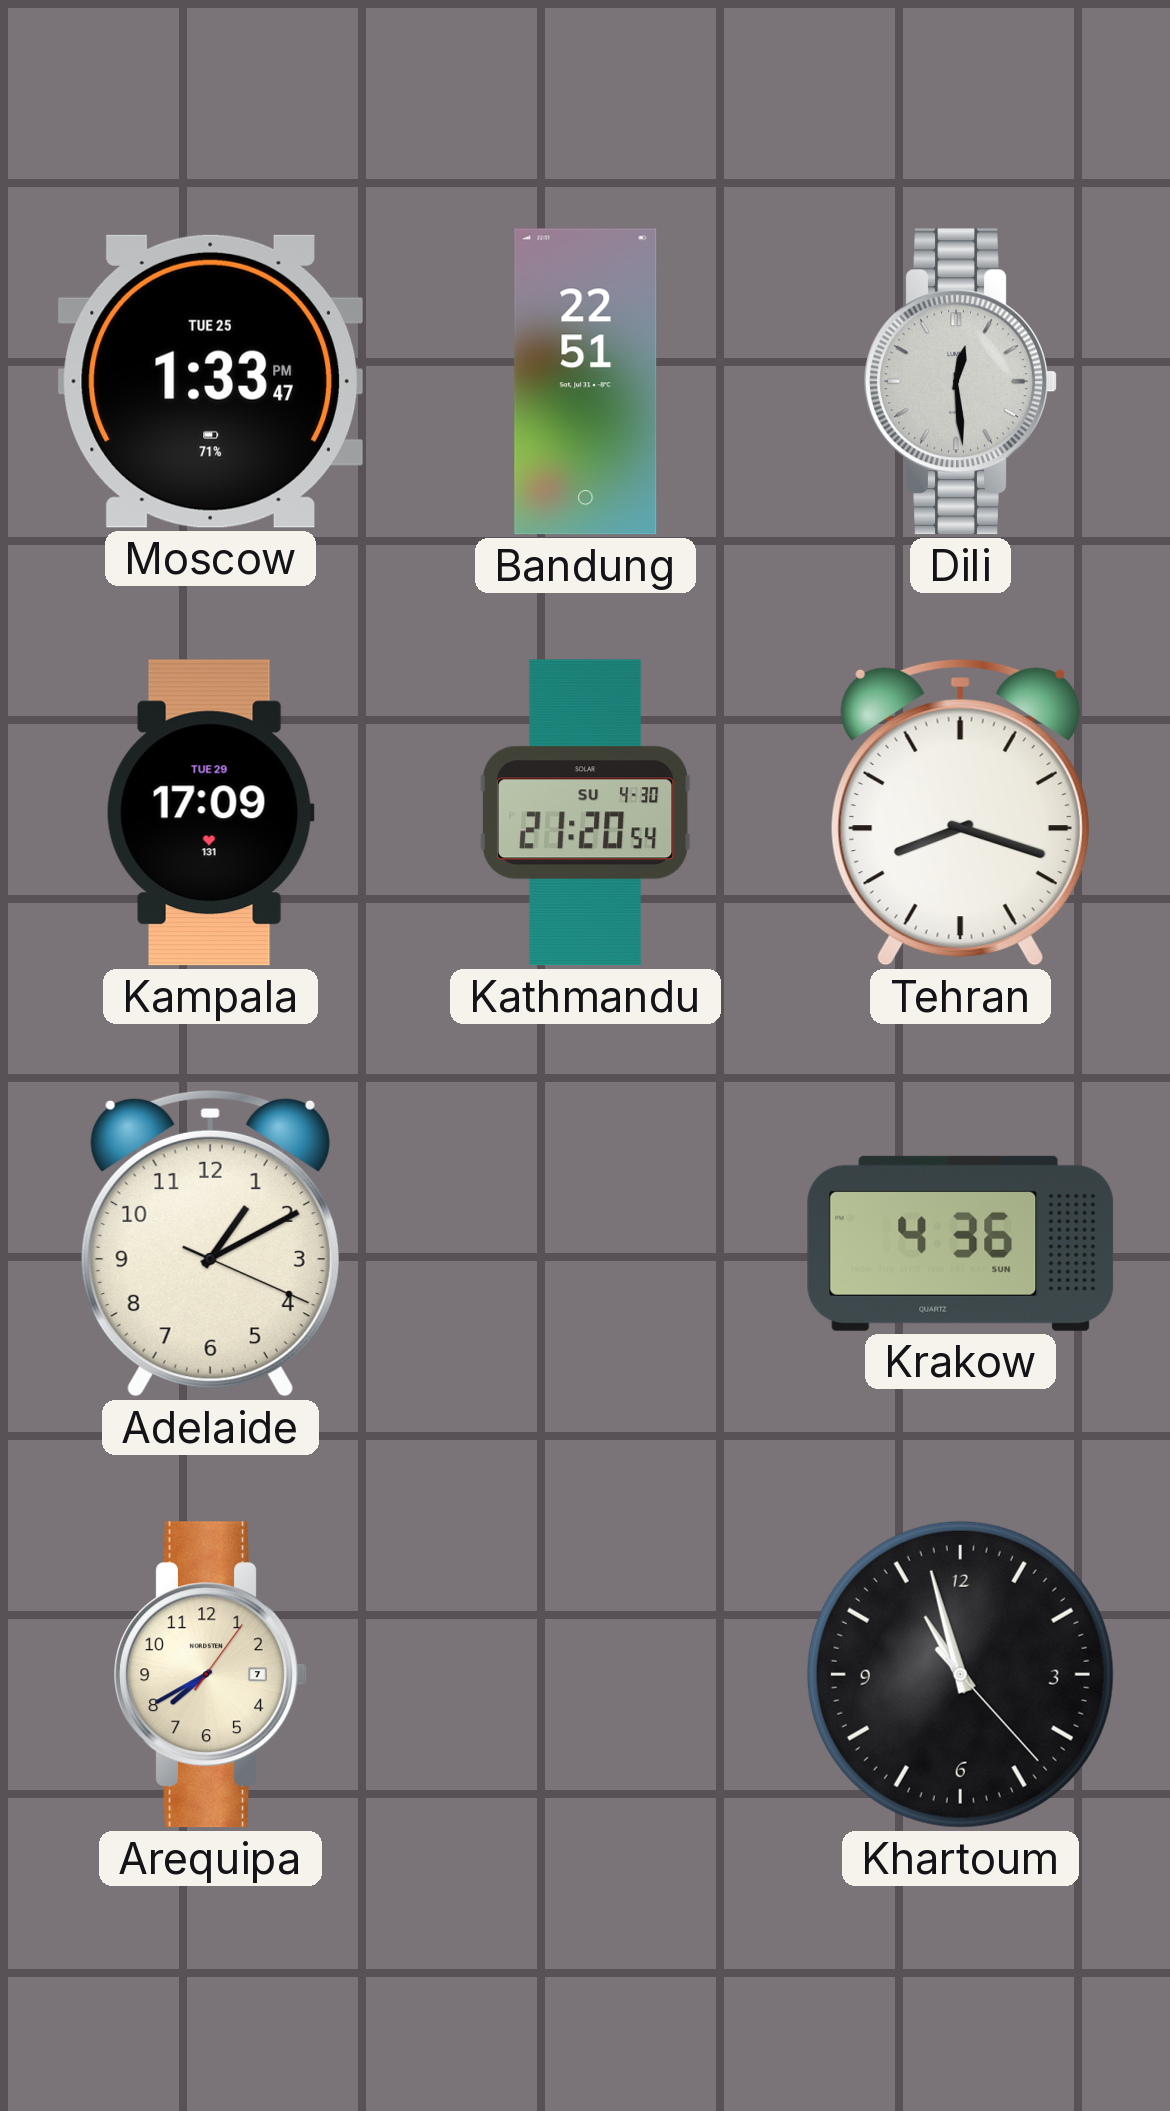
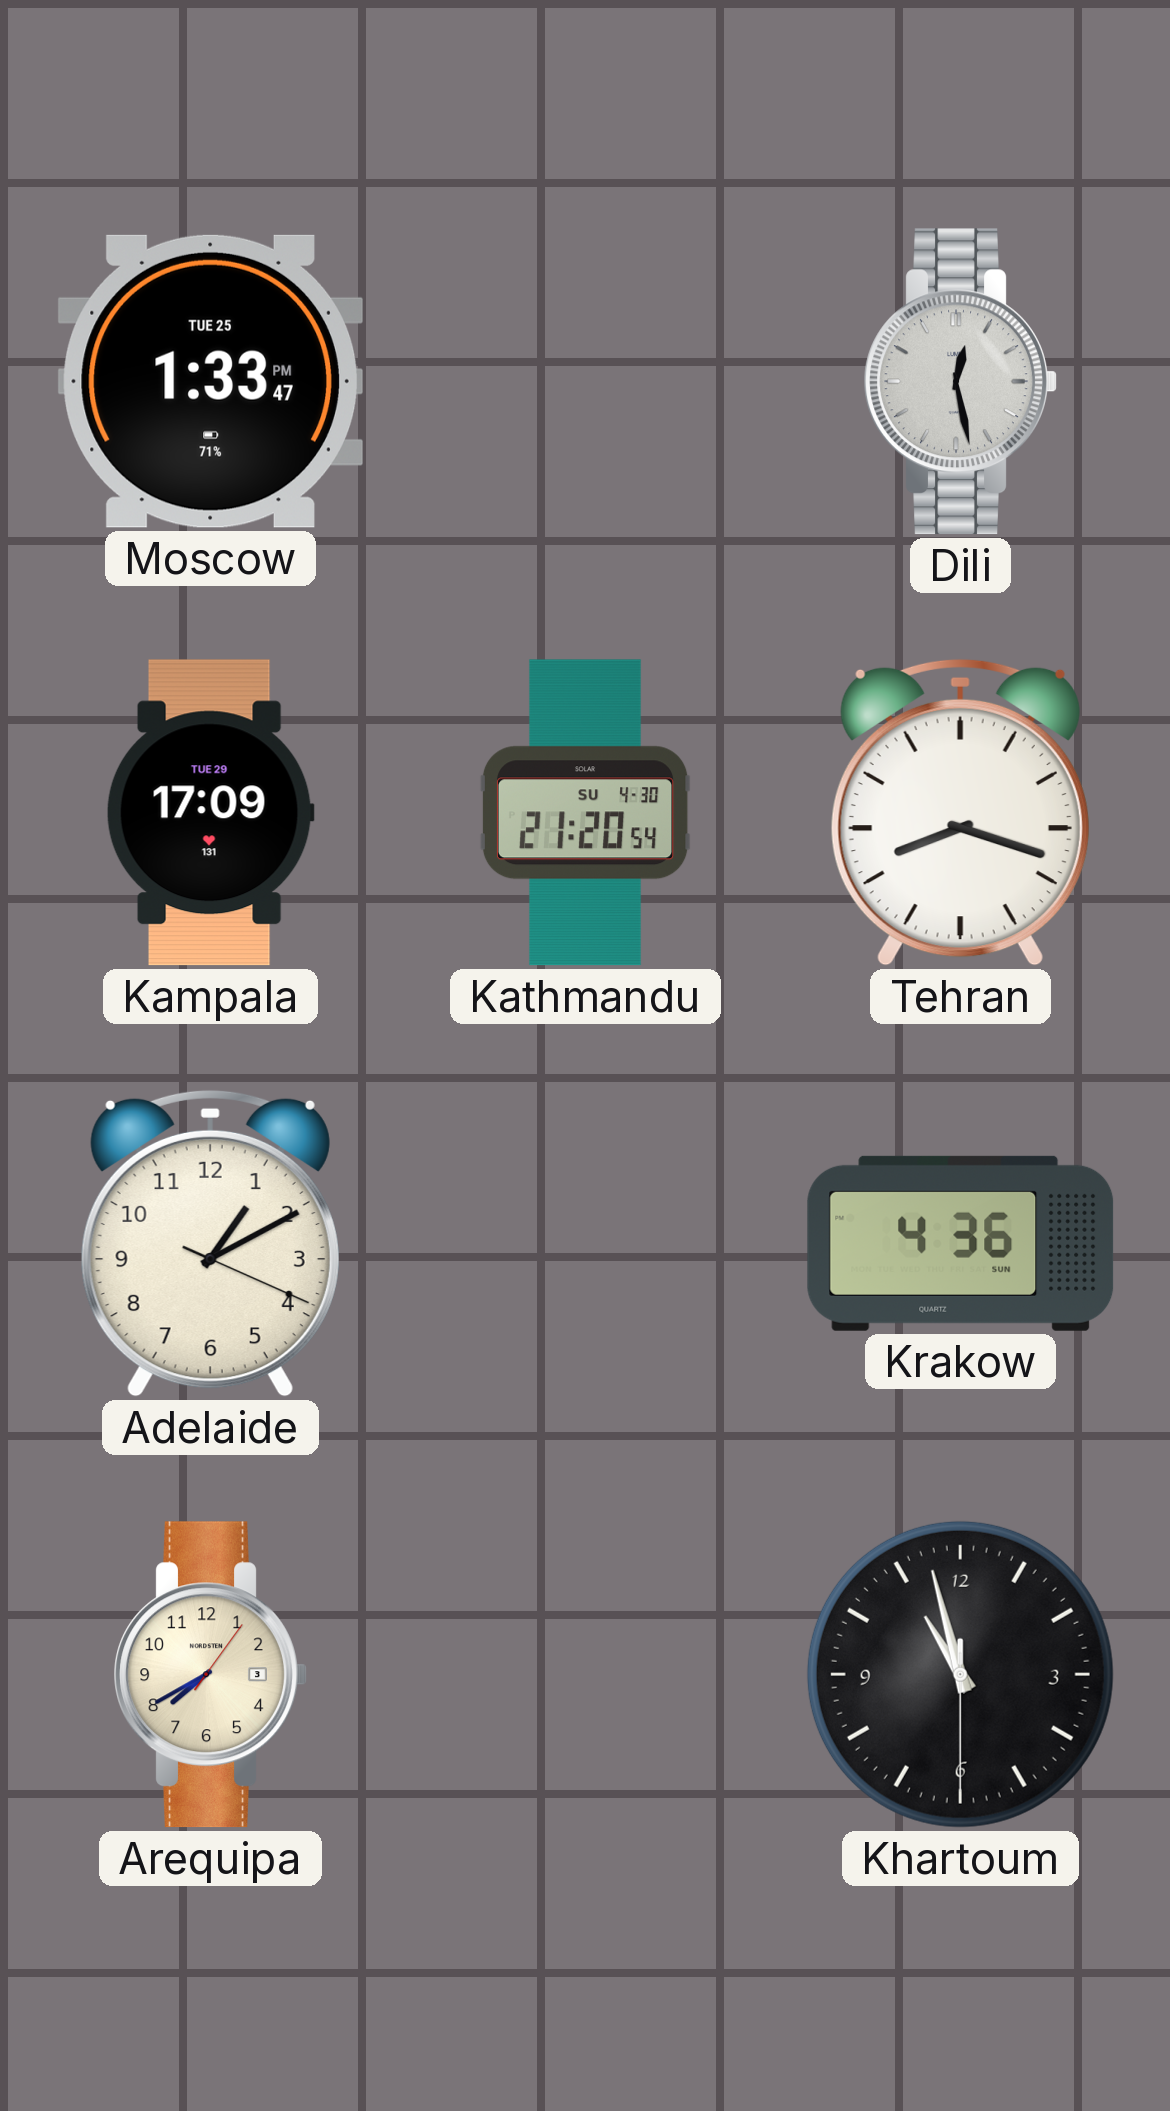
Bandung: 22:51 -> none (586, 382)
Dili: 12:29 -> 12:28 (960, 382)
Arequipa date: 7 -> 3 (210, 1675)
Khartoum: 10:57:23 -> 10:57:30 (960, 1674)
